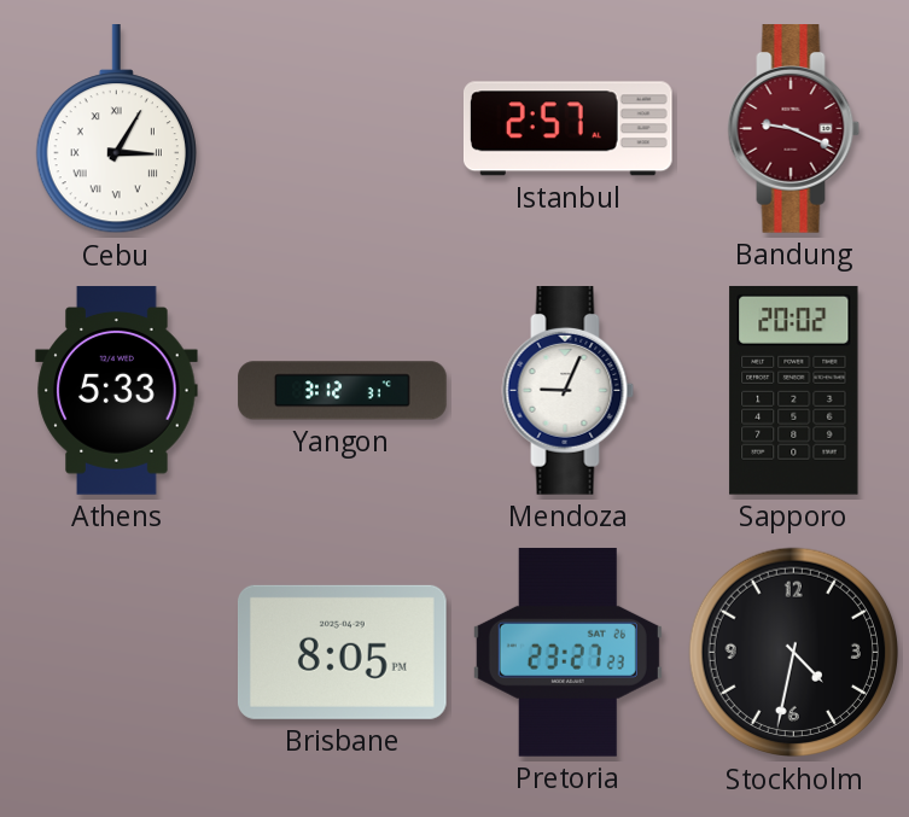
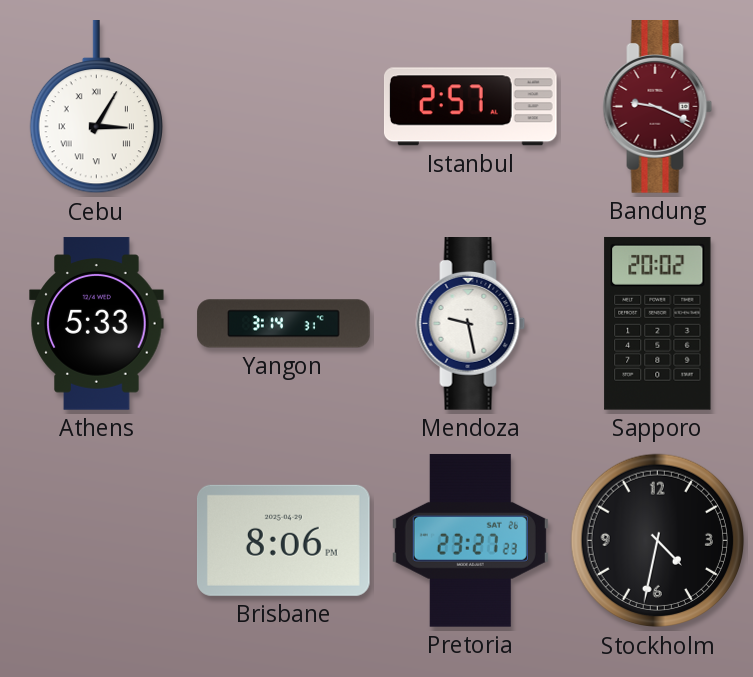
Yangon: 3:12 -> 3:14 (284, 324)
Mendoza: 9:04 -> 9:28 (471, 324)
Brisbane: 8:05 -> 8:06 (283, 540)
